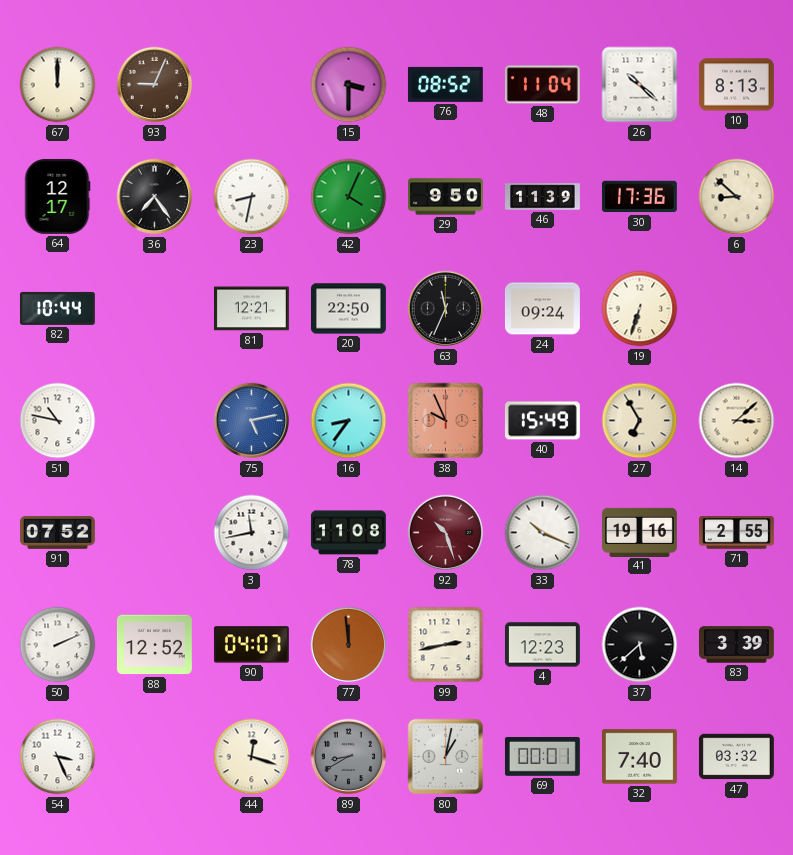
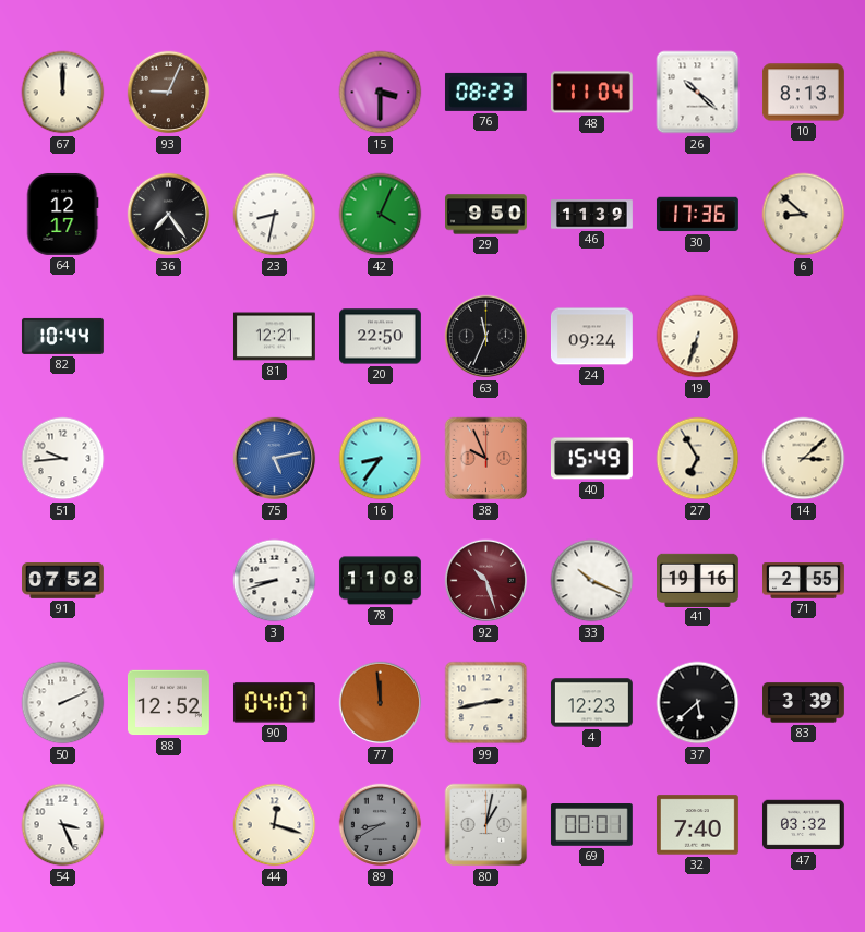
76: 08:52 -> 08:23 (485, 92)
51: 10:47 -> 9:44 (63, 459)
3: 11:43 -> 8:42 (275, 581)
